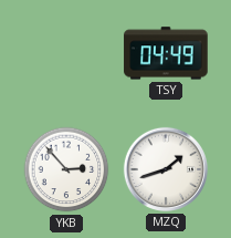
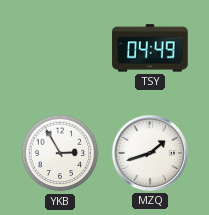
YKB: 2:53 -> 2:55 (60, 153)
